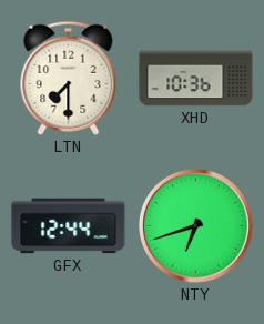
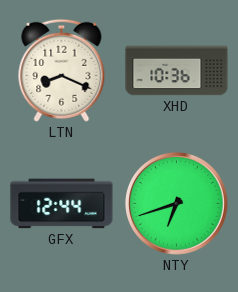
LTN: 7:30 -> 8:19 (62, 70)
